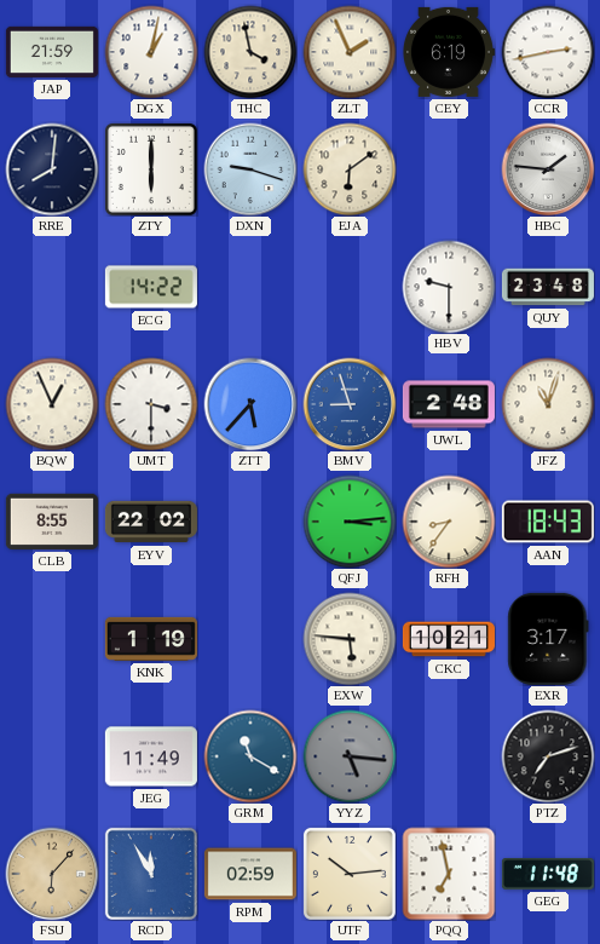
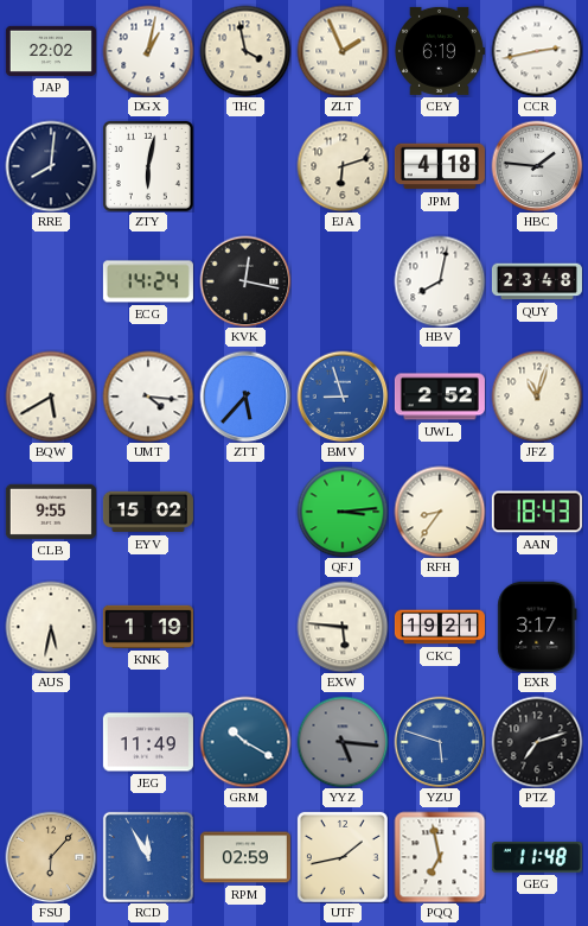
JAP: 21:59 -> 22:02 (51, 51)
ZTY: 6:00 -> 6:02 (148, 166)
DXN: 9:18 -> none (250, 169)
EJA: 6:09 -> 6:12 (343, 166)
JPM: none -> 4:18 (440, 166)
ECG: 14:22 -> 14:24 (148, 281)
KVK: none -> 12:17 (245, 281)
HBV: 9:30 -> 8:02 (440, 281)
BQW: 12:56 -> 5:40 (51, 397)
UMT: 3:30 -> 4:16 (148, 397)
UWL: 2:48 -> 2:52 (440, 397)
CLB: 8:55 -> 9:55 (51, 512)
EYV: 22:02 -> 15:02 (148, 512)
AUS: none -> 5:32 (51, 627)
CKC: 10:21 -> 19:21 (440, 627)
GRM: 11:20 -> 10:20 (245, 742)
YZU: none -> 5:48 (440, 742)
UTF: 10:14 -> 1:43 (343, 857)
